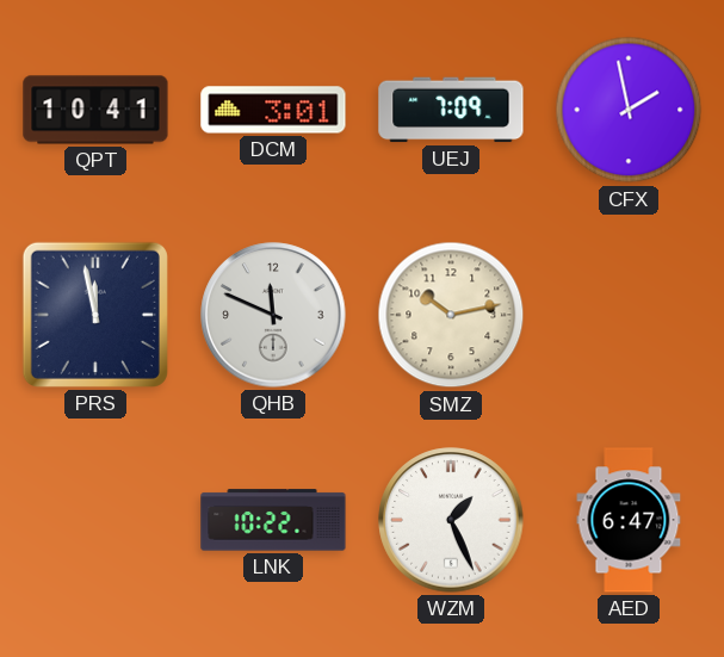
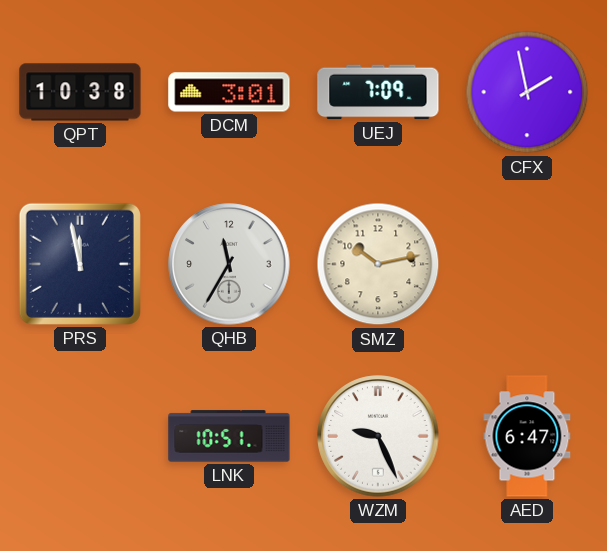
QPT: 10:41 -> 10:38 (80, 92)
QHB: 11:49 -> 11:35 (229, 264)
LNK: 10:22 -> 10:51 (229, 436)
WZM: 1:26 -> 9:26 (378, 436)
